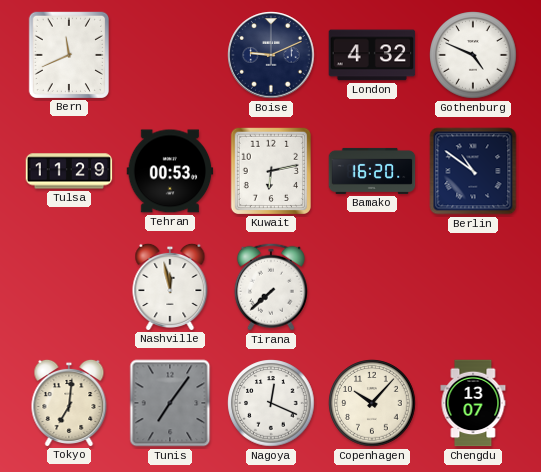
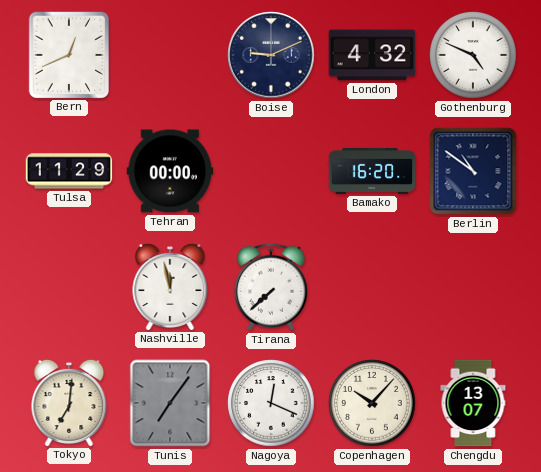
Bern: 11:41 -> 12:41 (68, 54)
Tehran: 00:53 -> 00:00 (170, 171)
Kuwait: 6:13 -> none (270, 170)
